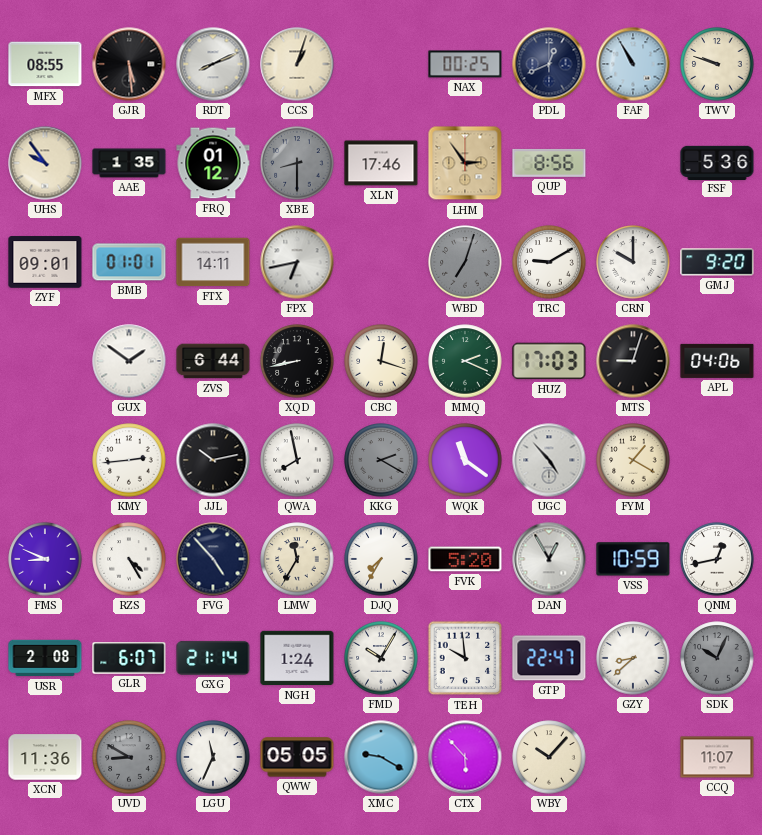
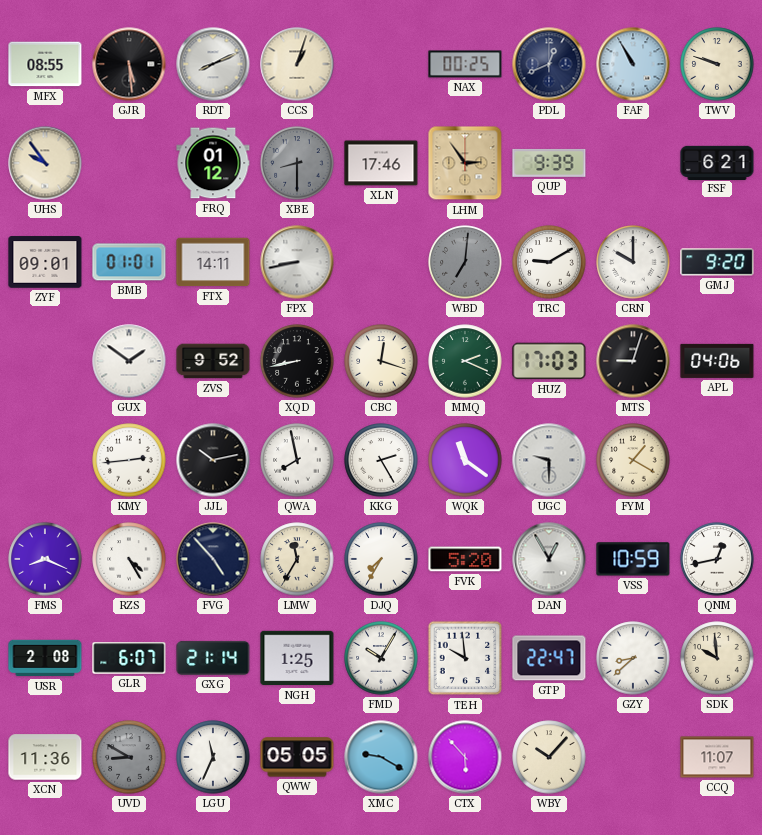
AAE: 1:35 -> none (129, 163)
QUP: 8:56 -> 9:39 (549, 163)
FSF: 5:36 -> 6:21 (717, 162)
FPX: 6:43 -> 8:43 (297, 262)
WBD: 7:03 -> 7:01 (465, 262)
ZVS: 6:44 -> 9:52 (213, 361)
KKG: 2:20 -> 2:25 (381, 460)
KKG dial: grey -> white (381, 460)
UGC: 4:53 -> 9:30 (549, 460)
FMS: 8:49 -> 8:19 (45, 559)
NGH: 1:24 -> 1:25 (297, 658)
SDK: 10:04 -> 9:59 (717, 658)
SDK dial: grey -> cream (717, 658)
